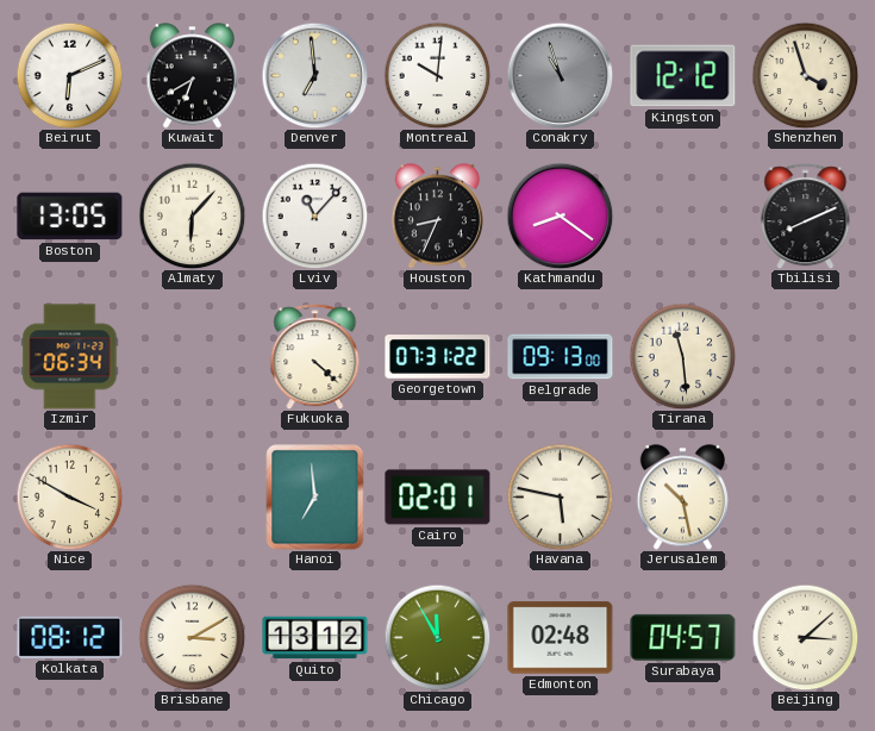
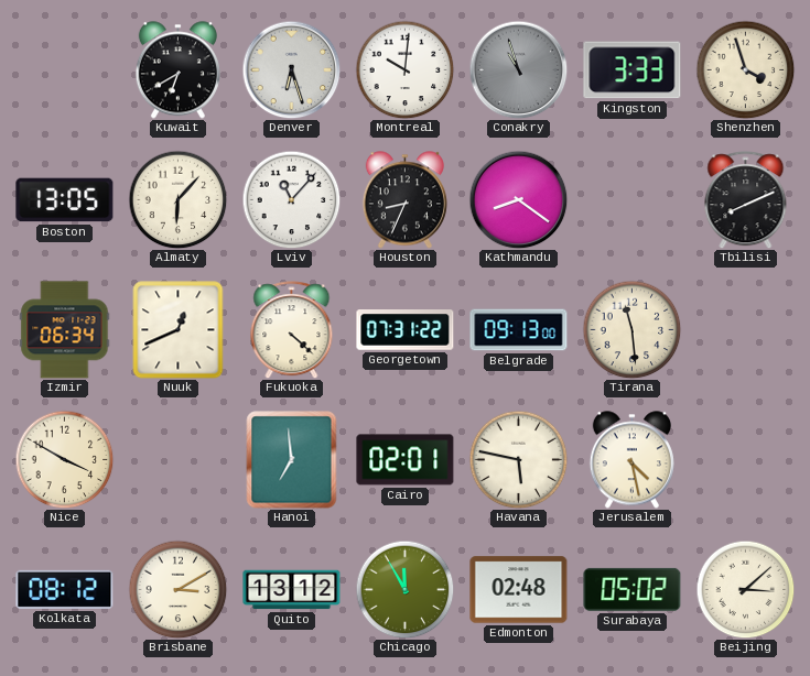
Beirut: 6:11 -> none (69, 75)
Denver: 6:59 -> 6:27 (291, 69)
Kingston: 12:12 -> 3:33 (633, 70)
Nuuk: none -> 12:41 (179, 330)
Jerusalem: 10:28 -> 4:28 (631, 460)
Surabaya: 04:57 -> 05:02 (633, 589)
